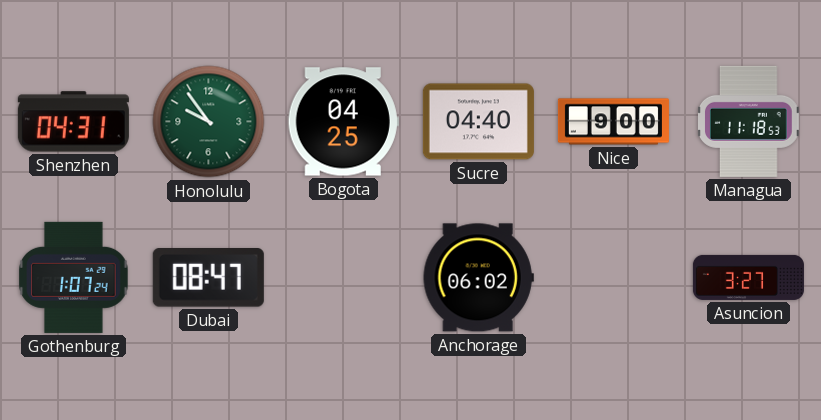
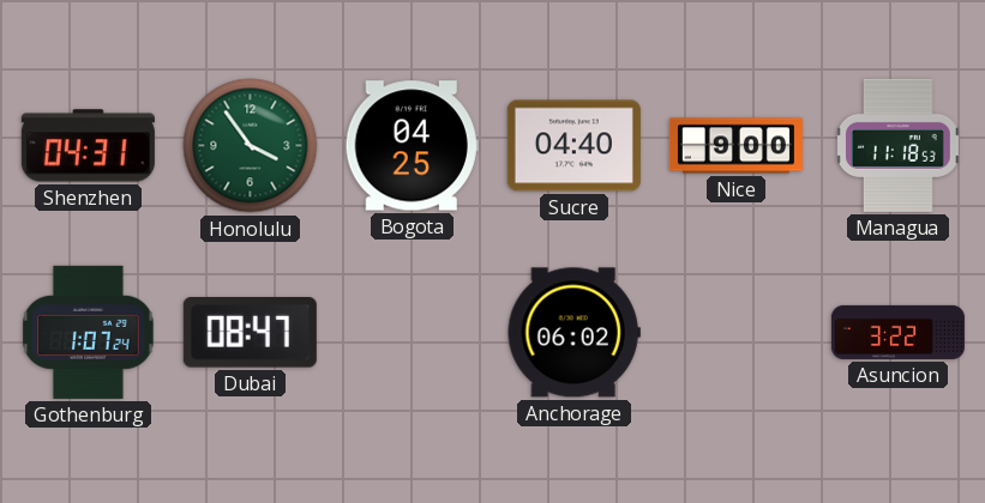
Honolulu: 9:54 -> 3:54 (251, 146)
Asuncion: 3:27 -> 3:22 (897, 332)
